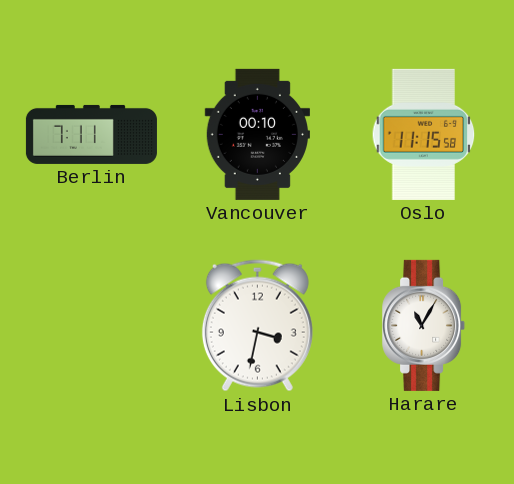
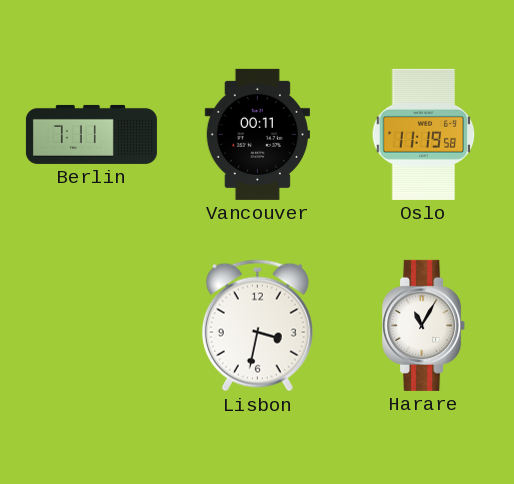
Vancouver: 00:10 -> 00:11 (257, 134)
Oslo: 11:15 -> 11:19 (424, 134)
